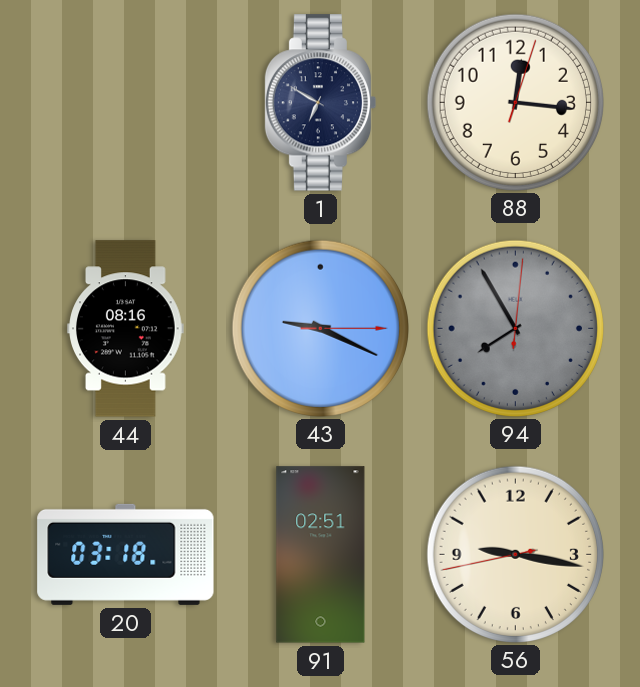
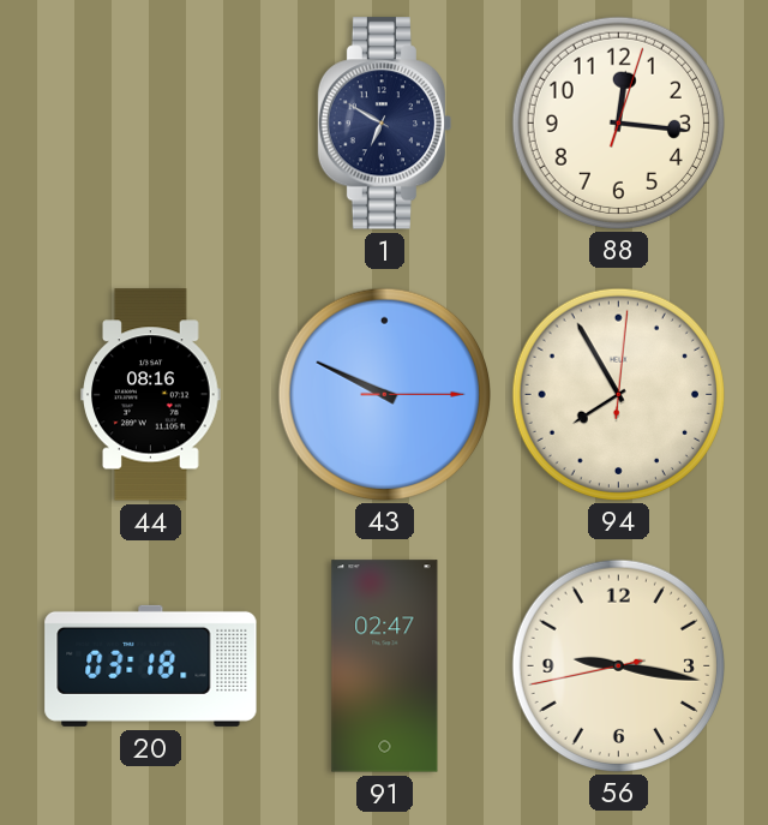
43: 9:19 -> 9:49 (384, 394)
94 dial: grey -> cream (618, 394)
91: 02:51 -> 02:47 (385, 666)
